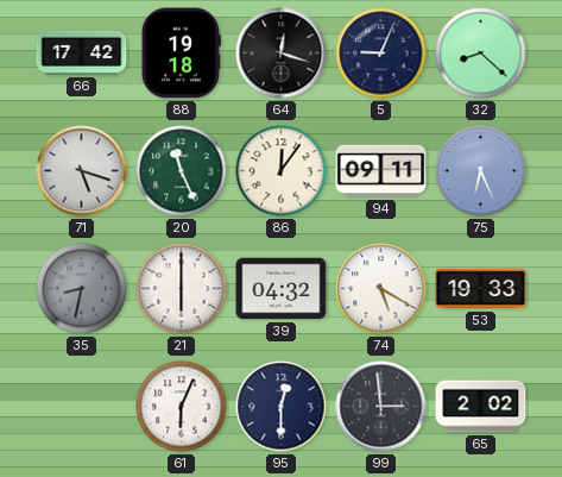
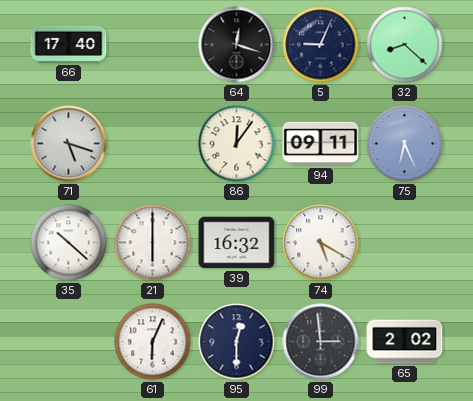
66: 17:42 -> 17:40 (69, 44)
88: 19:18 -> none (181, 54)
20: 11:26 -> none (182, 171)
35: 8:32 -> 10:22 (69, 243)
35 dial: grey -> white (69, 243)
39: 04:32 -> 16:32 (237, 243)
53: 19:33 -> none (481, 289)
